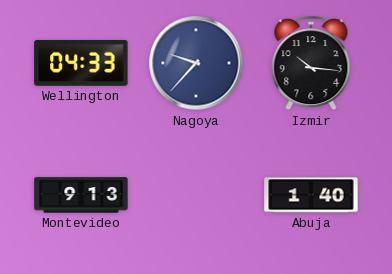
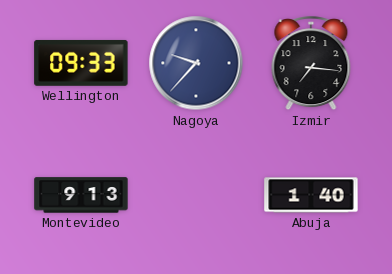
Wellington: 04:33 -> 09:33 (81, 63)
Izmir: 10:16 -> 7:16 (311, 64)
